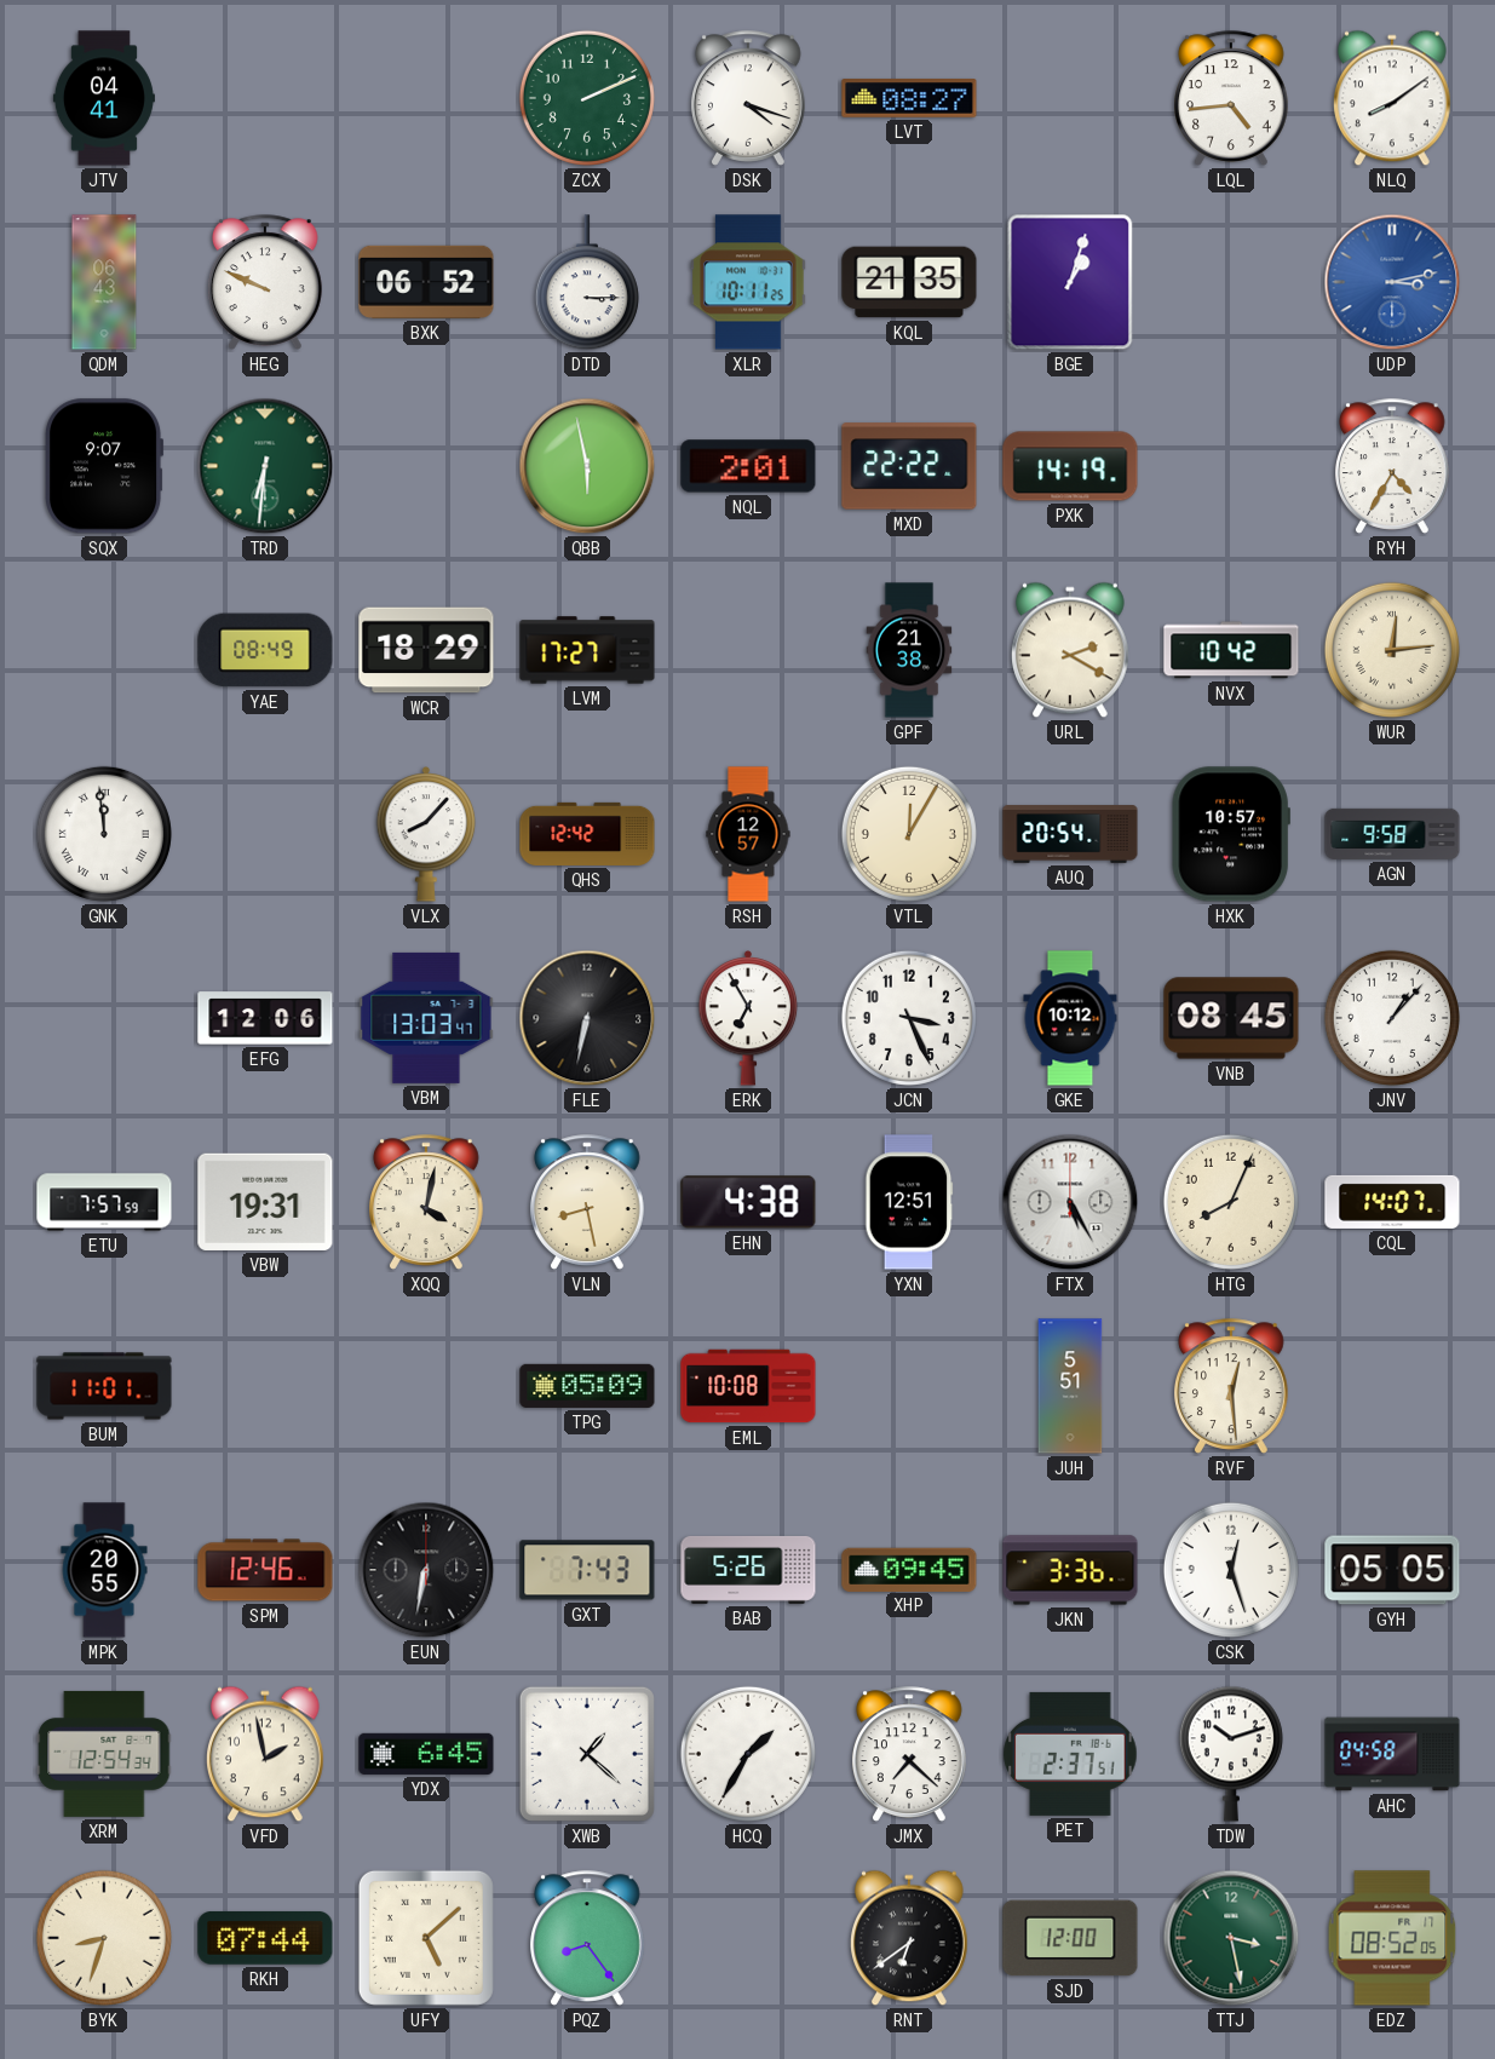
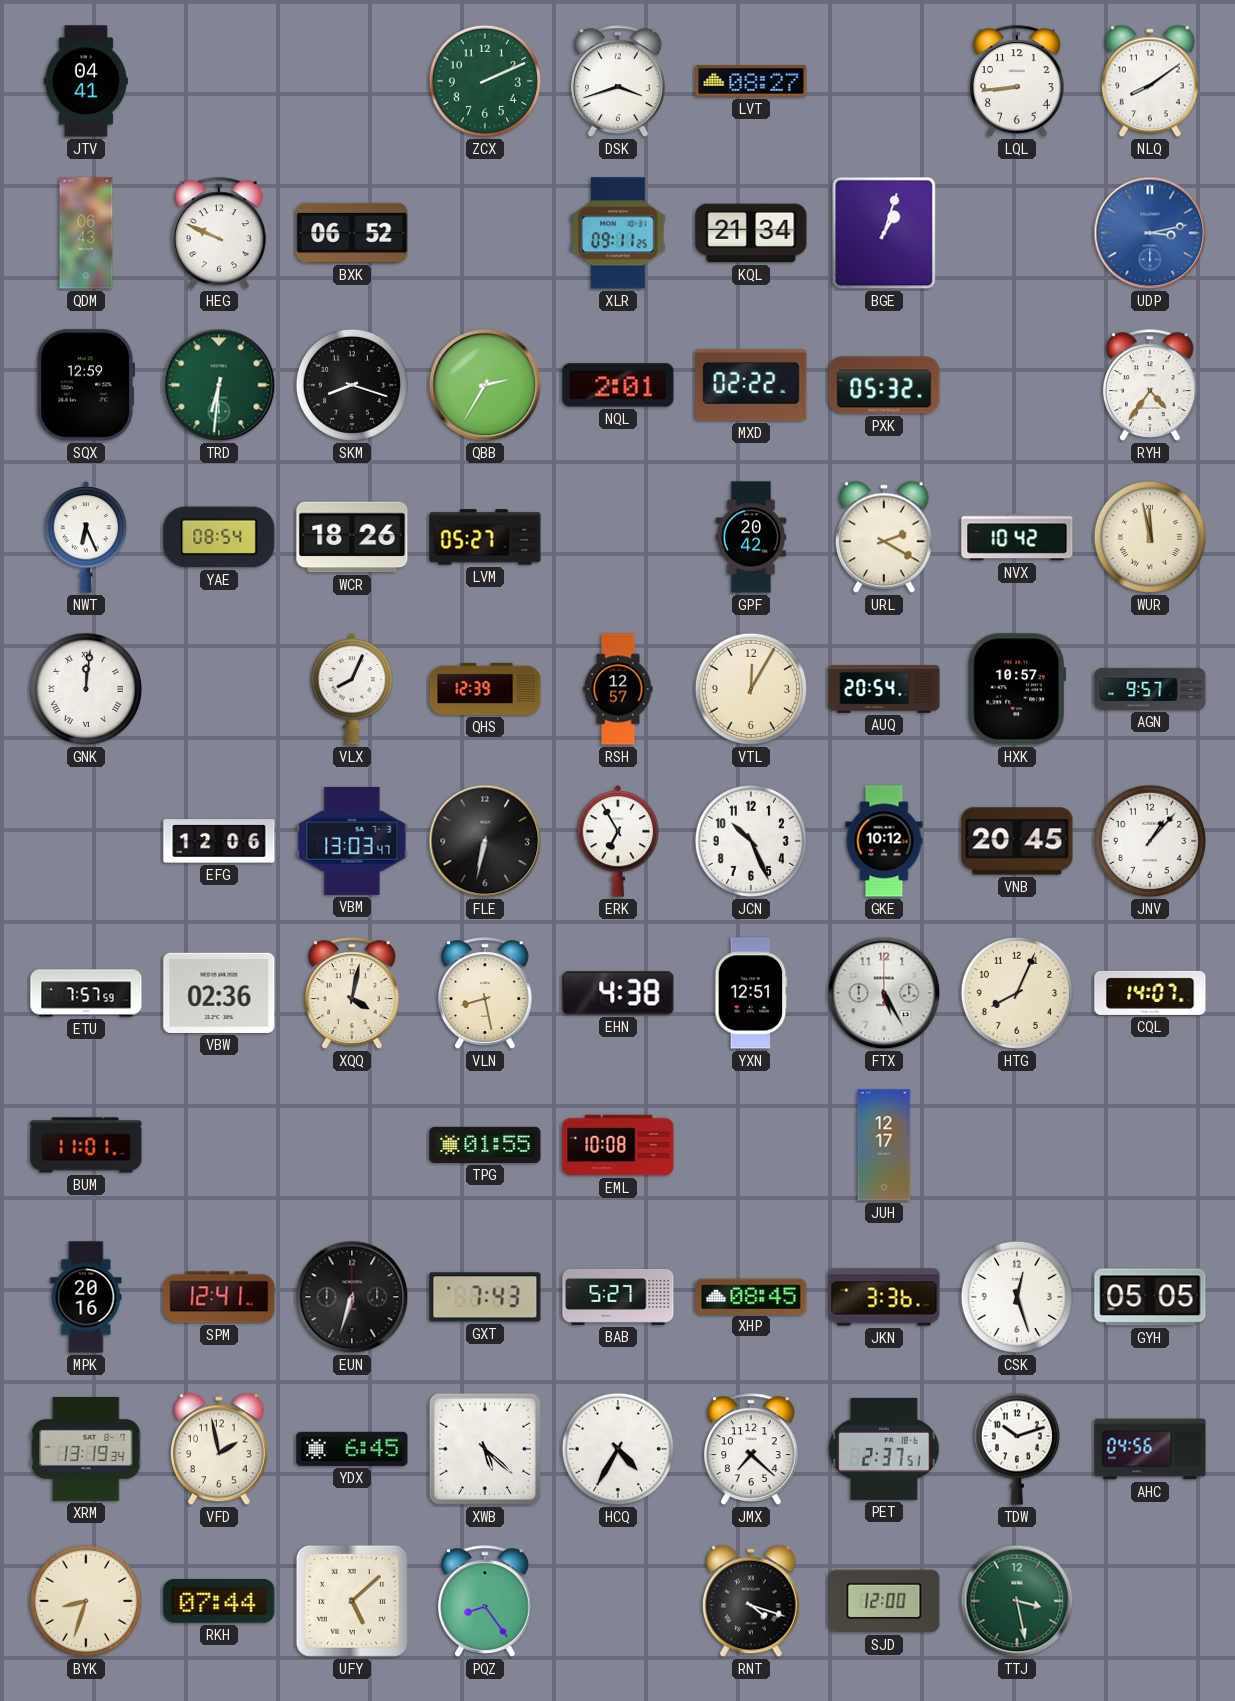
DSK: 4:18 -> 3:42 (619, 81)
LQL: 4:44 -> 8:44 (1018, 81)
DTD: 3:15 -> none (587, 283)
XLR: 10:11 -> 09:11 (618, 233)
KQL: 21:35 -> 21:34 (751, 233)
SQX: 9:07 -> 12:59 (87, 385)
SKM: none -> 8:18 (352, 385)
QBB: 5:58 -> 2:35 (485, 385)
MXD: 22:22 -> 02:22 (751, 385)
PXK: 14:19 -> 05:32 (884, 385)
RYH: 4:35 -> 4:36 (1151, 385)
NWT: none -> 6:26 (86, 537)
YAE: 08:49 -> 08:54 (219, 537)
WCR: 18:29 -> 18:26 (352, 537)
LVM: 17:27 -> 05:27 (485, 537)
GPF: 21:38 -> 20:42 (751, 537)
WUR: 12:14 -> 11:58 (1150, 537)
GNK: 11:59 -> 12:01 (86, 689)
VLX: 8:07 -> 8:04 (352, 689)
QHS: 12:42 -> 12:39 (485, 689)
AGN: 9:58 -> 9:57 (1150, 689)
JCN: 3:26 -> 10:26 (751, 841)
VNB: 08:45 -> 20:45 (1017, 841)
VBW: 19:31 -> 02:36 (219, 993)
TPG: 05:09 -> 01:55 (485, 1145)
JUH: 5:51 -> 12:17 (884, 1145)
RVF: 12:29 -> none (1232, 1386)
MPK: 20:55 -> 20:16 (86, 1297)
SPM: 12:46 -> 12:41 (219, 1297)
EUN: 6:32 -> 6:33 (352, 1297)
BAB: 5:26 -> 5:27 (618, 1297)
XHP: 09:45 -> 08:45 (751, 1296)
XRM: 12:54 -> 13:19 (86, 1449)
XWB: 1:22 -> 5:22 (485, 1449)
HCQ: 1:35 -> 4:35 (618, 1449)
AHC: 04:58 -> 04:56 (1150, 1449)
RNT: 6:39 -> 4:18 (752, 1601)
EDZ: 08:52 -> none (1392, 1938)
